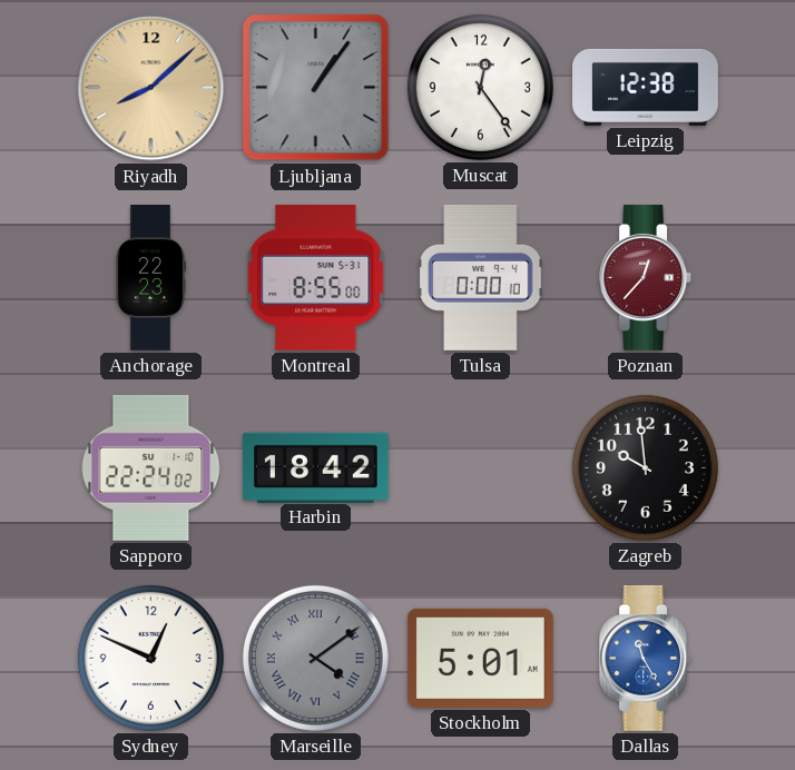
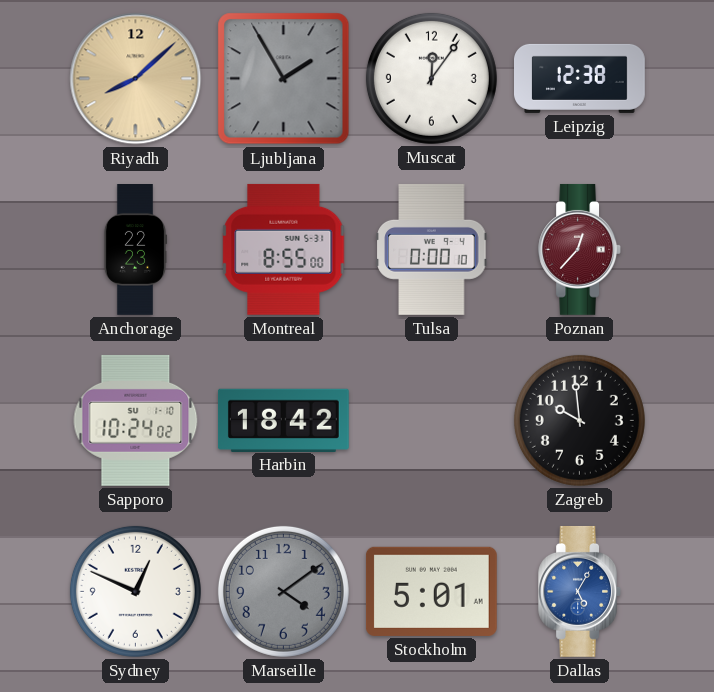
Ljubljana: 1:06 -> 1:55 (284, 79)
Muscat: 12:24 -> 12:06 (431, 78)
Sapporo: 22:24 -> 10:24 (136, 420)
Marseille numerals: Roman -> Arabic (283, 591)
Dallas: 11:25 -> 5:05 (579, 591)
